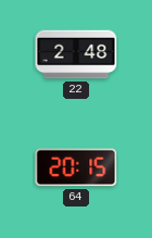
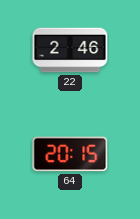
22: 2:48 -> 2:46 (70, 50)
